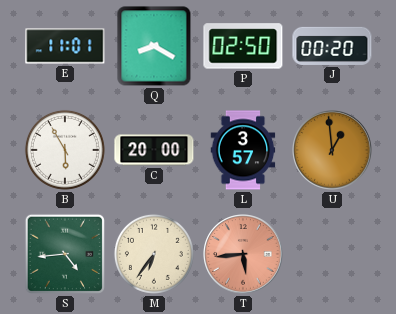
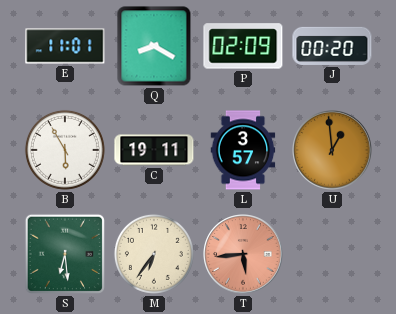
P: 02:50 -> 02:09 (243, 46)
C: 20:00 -> 19:11 (154, 150)
S: 4:44 -> 6:29 (65, 254)
